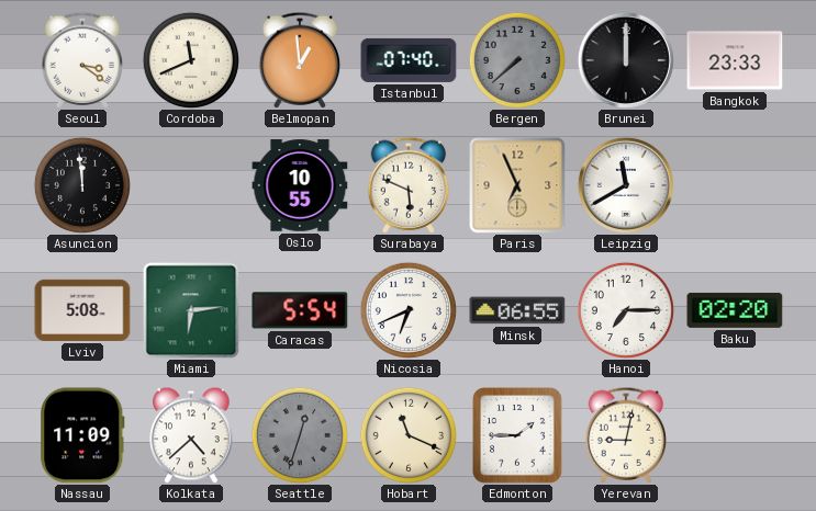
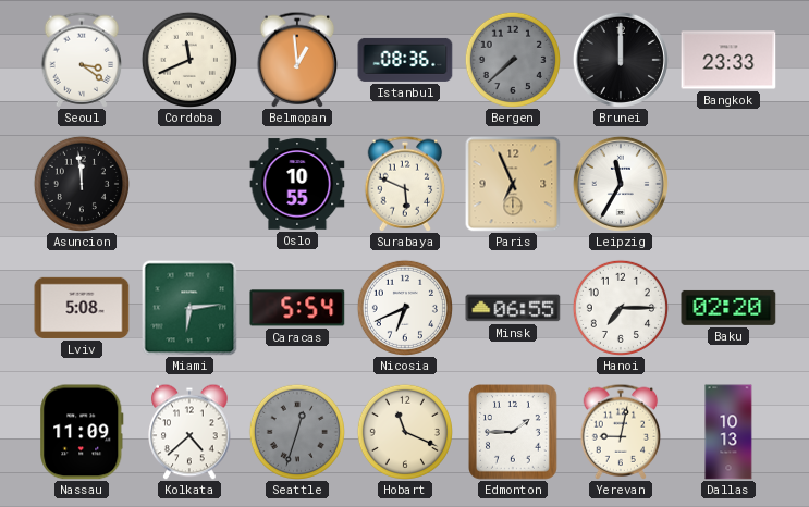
Istanbul: 07:40 -> 08:36 (405, 60)
Leipzig: 11:40 -> 11:35 (621, 184)
Dallas: none -> 10:13 (728, 432)
